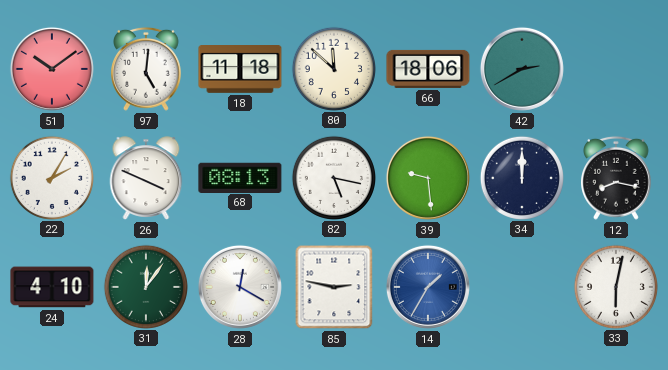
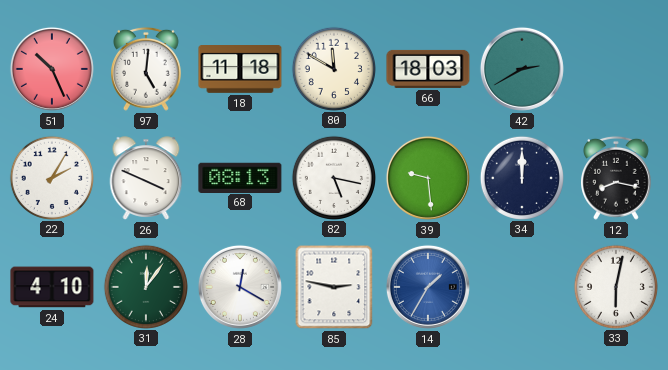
51: 10:09 -> 10:26 (52, 69)
80: 11:52 -> 11:50 (333, 68)
66: 18:06 -> 18:03 (428, 69)
